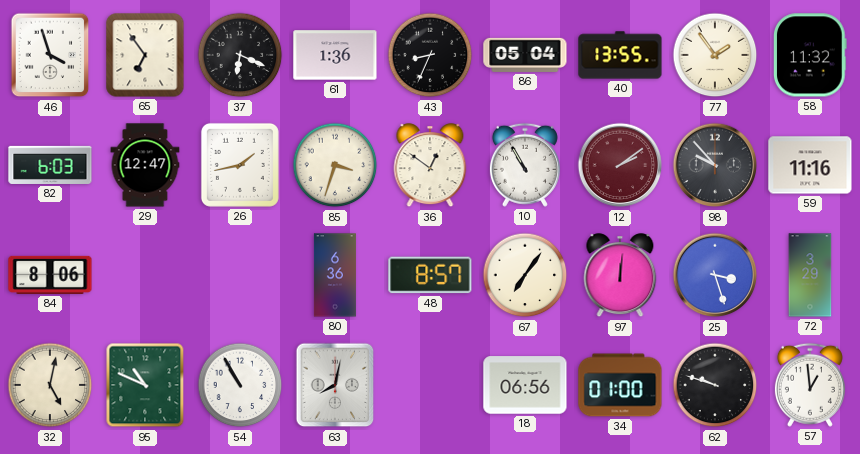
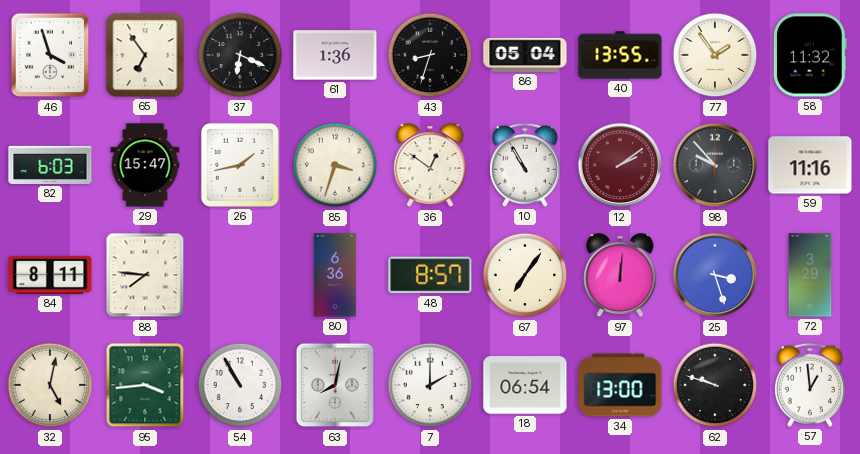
43: 8:34 -> 8:33 (430, 55)
29: 12:47 -> 15:47 (145, 165)
84: 8:06 -> 8:11 (50, 275)
88: none -> 7:46 (145, 275)
95: 10:49 -> 3:44 (145, 385)
7: none -> 2:00 (430, 385)
18: 06:56 -> 06:54 (525, 385)
34: 01:00 -> 13:00 (620, 385)
